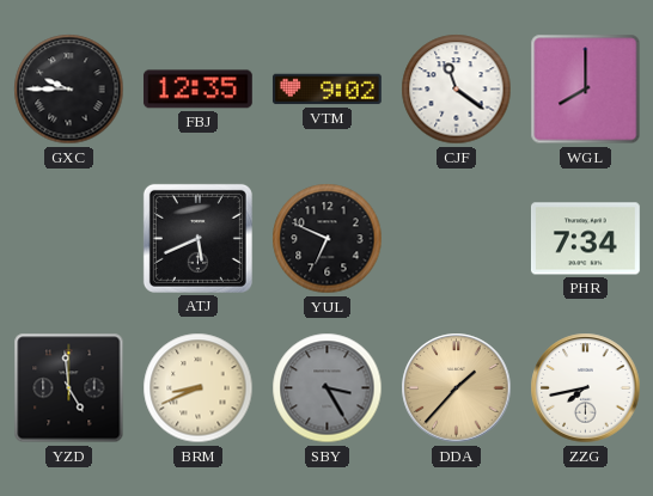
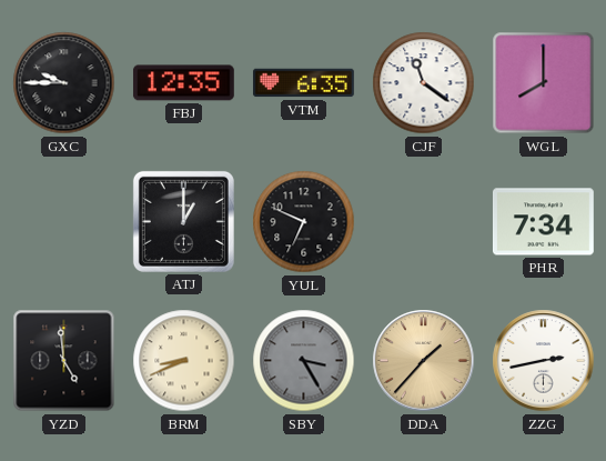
VTM: 9:02 -> 6:35 (304, 83)
ATJ: 5:41 -> 1:00 (183, 221)
ZZG: 7:43 -> 2:43 (544, 361)
